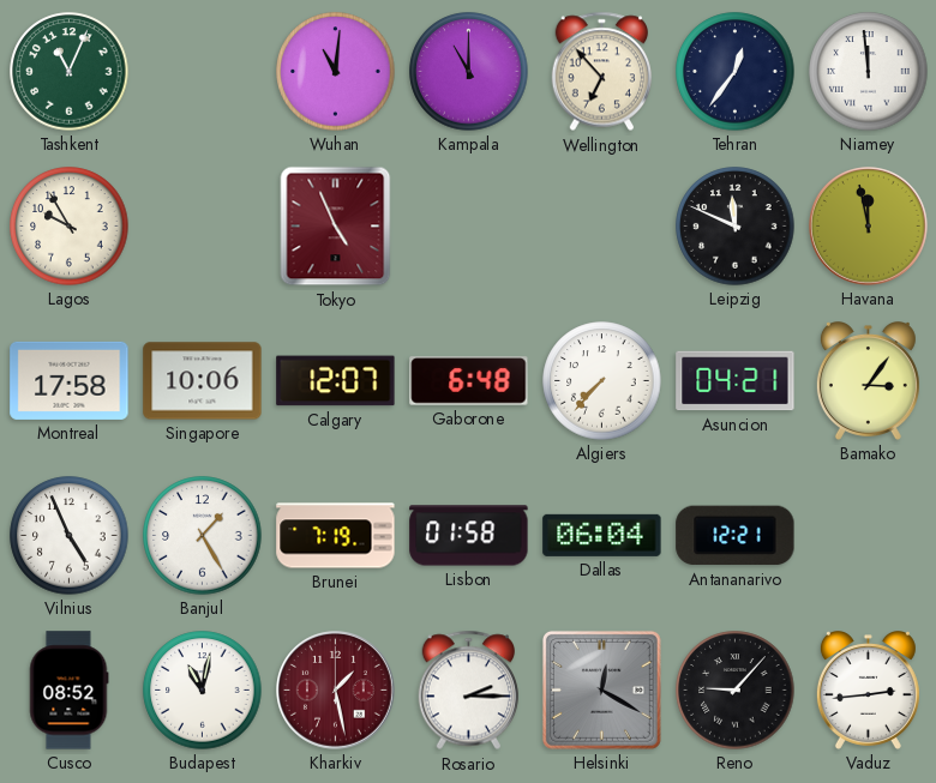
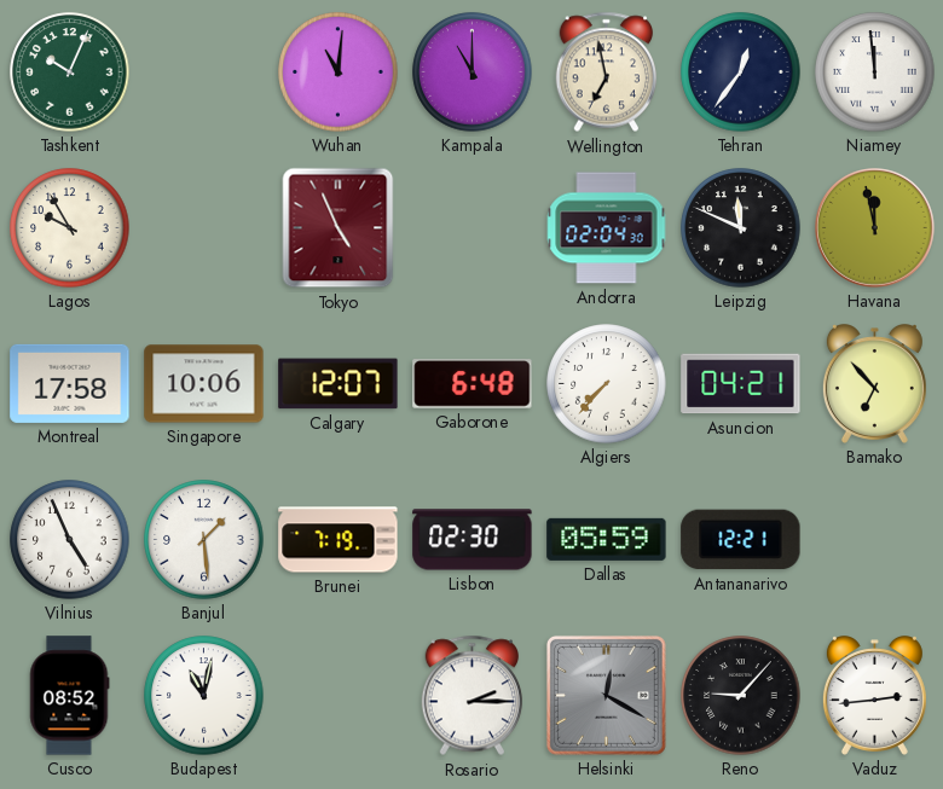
Tashkent: 11:04 -> 10:04 (70, 72)
Wellington: 6:53 -> 6:58 (606, 72)
Andorra: none -> 02:04 (607, 228)
Bamako: 3:06 -> 6:53 (874, 384)
Banjul: 1:25 -> 1:29 (204, 540)
Lisbon: 01:58 -> 02:30 (473, 540)
Dallas: 06:04 -> 05:59 (607, 539)
Kharkiv: 1:28 -> none (336, 691)
